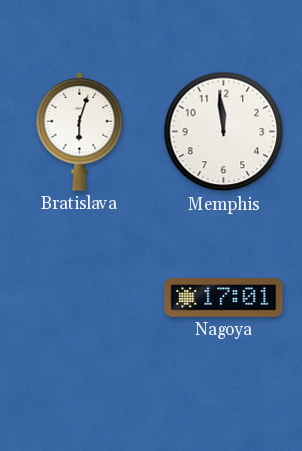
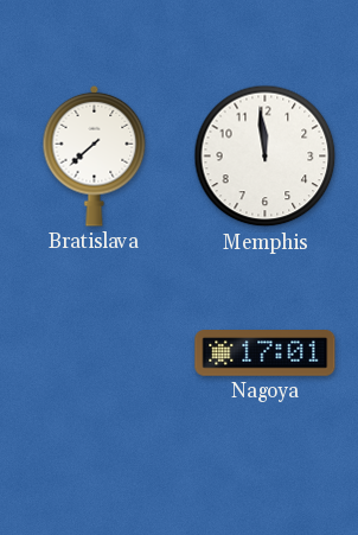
Bratislava: 6:03 -> 7:38 (95, 155)
